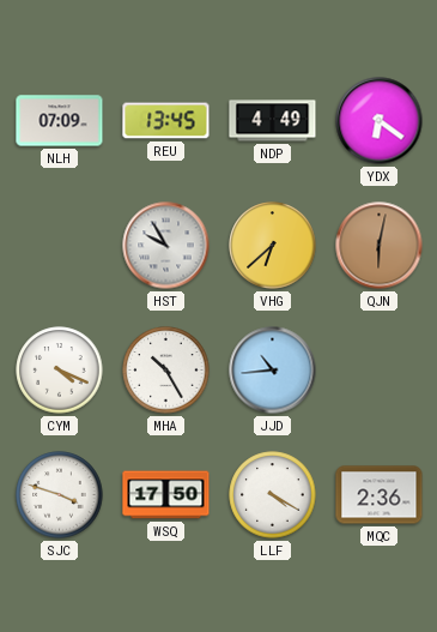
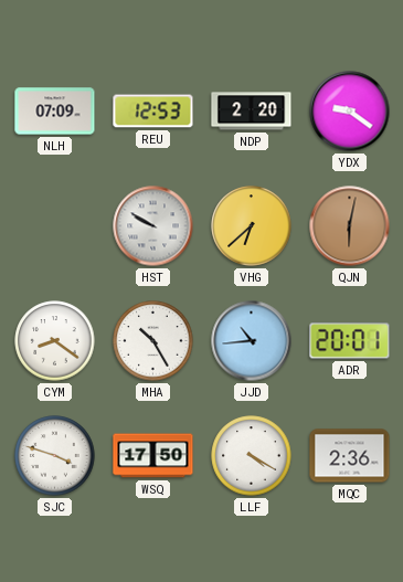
REU: 13:45 -> 12:53 (153, 112)
NDP: 4:49 -> 2:20 (252, 112)
YDX: 6:21 -> 9:21 (350, 112)
HST: 9:55 -> 9:50 (153, 226)
CYM: 4:19 -> 8:21 (55, 341)
ADR: none -> 20:01 (350, 341)
